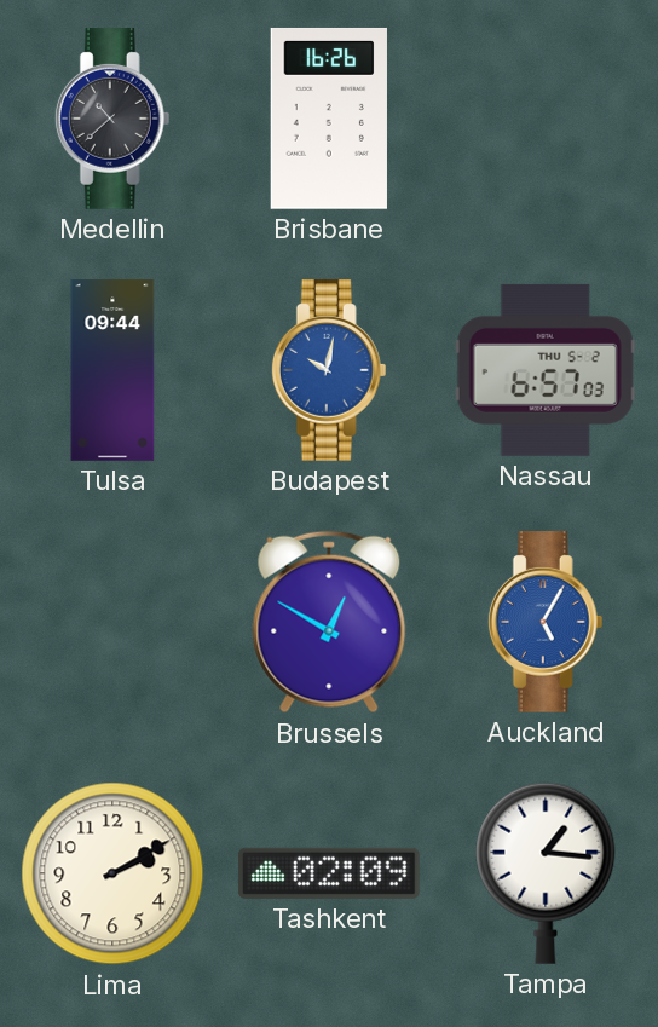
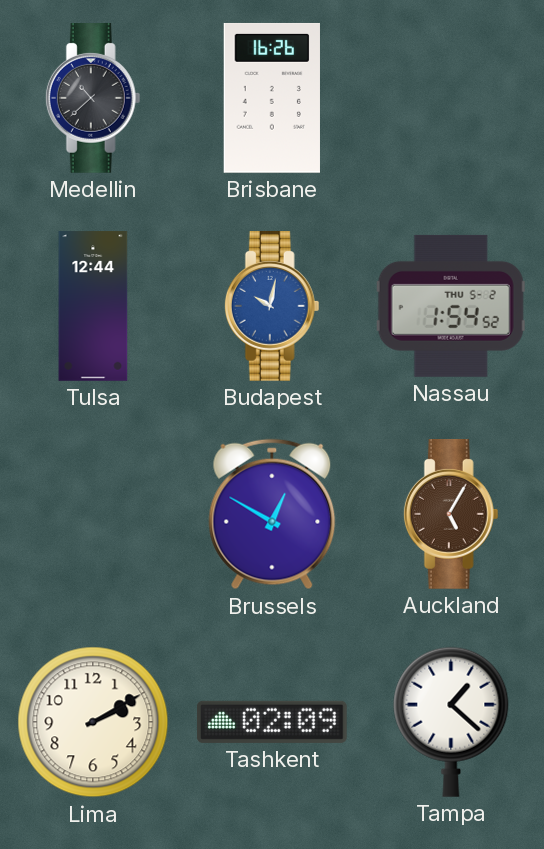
Tulsa: 09:44 -> 12:44 (93, 306)
Nassau: 6:57 -> 1:54 (451, 306)
Auckland dial: blue -> brown (451, 515)
Tampa: 1:16 -> 1:22 (451, 722)
